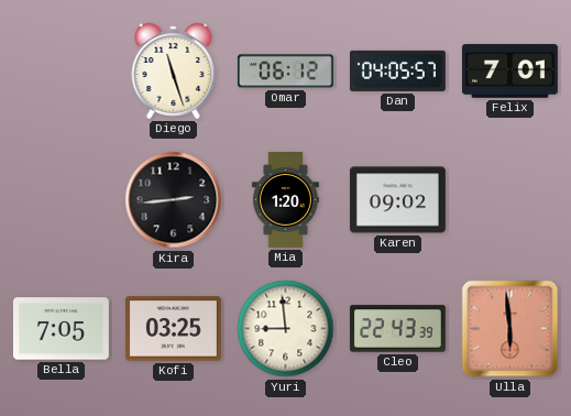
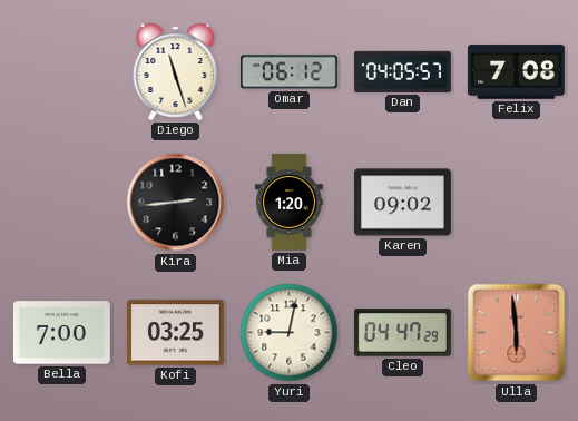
Felix: 7:01 -> 7:08 (516, 72)
Bella: 7:05 -> 7:00 (61, 333)
Yuri: 8:59 -> 9:02 (290, 333)
Cleo: 22:43 -> 04:47 (402, 333)
